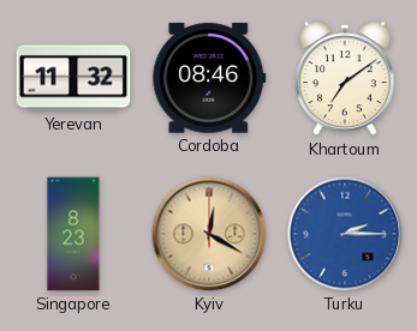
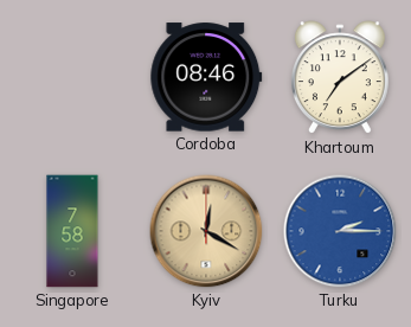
Yerevan: 11:32 -> none (73, 78)
Singapore: 8:23 -> 7:58 (72, 231)
